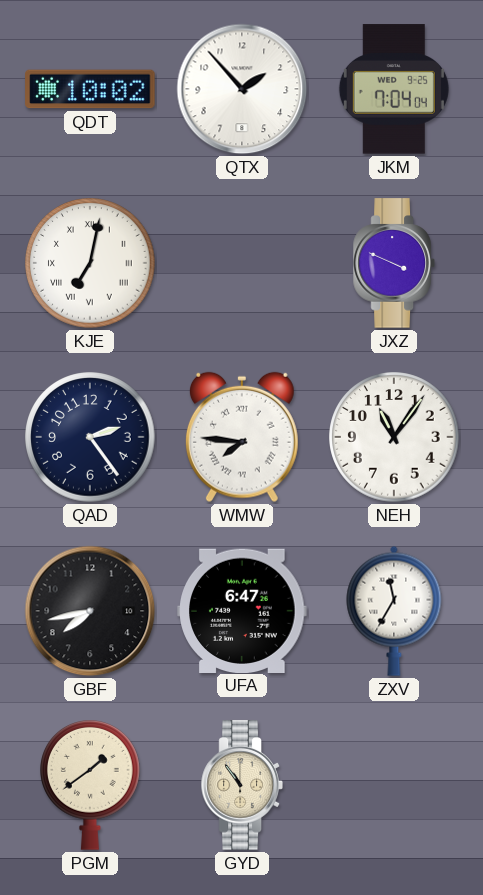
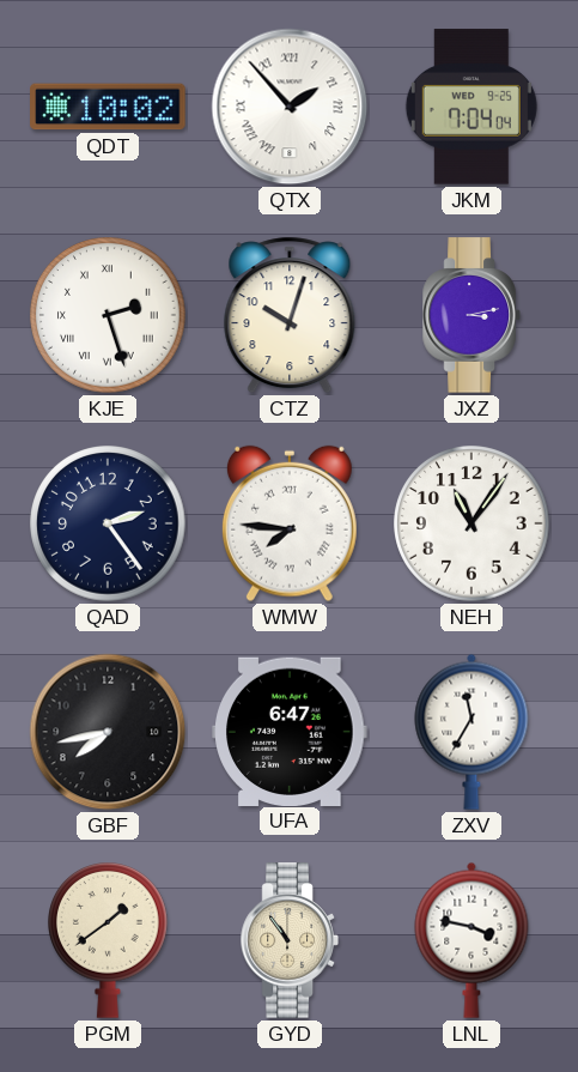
QTX numerals: Arabic -> Roman (290, 107)
KJE: 7:02 -> 2:27 (108, 315)
CTZ: none -> 10:03 (290, 315)
JXZ: 3:49 -> 3:13 (471, 315)
LNL: none -> 3:47 (471, 940)
